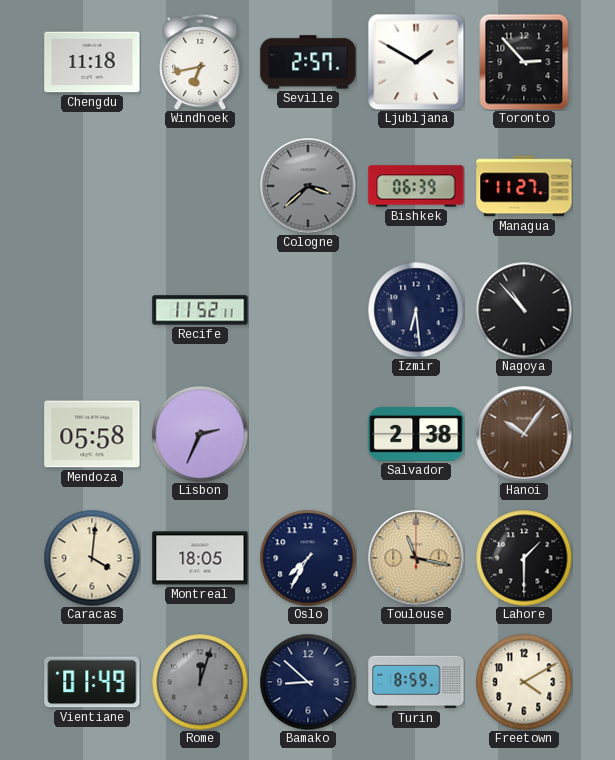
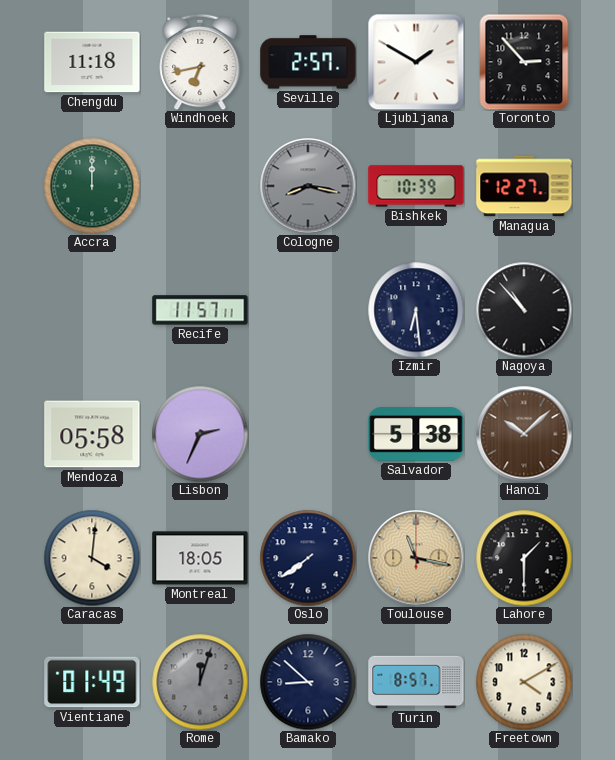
Accra: none -> 12:00 (92, 186)
Cologne: 3:38 -> 8:17 (308, 186)
Bishkek: 06:39 -> 10:39 (416, 186)
Managua: 11:27 -> 12:27 (524, 186)
Recife: 11:52 -> 11:57 (200, 310)
Salvador: 2:38 -> 5:38 (416, 435)
Hanoi: 10:06 -> 10:08 (524, 434)
Oslo: 7:35 -> 7:39 (308, 558)
Turin: 8:59 -> 8:57 (416, 682)
